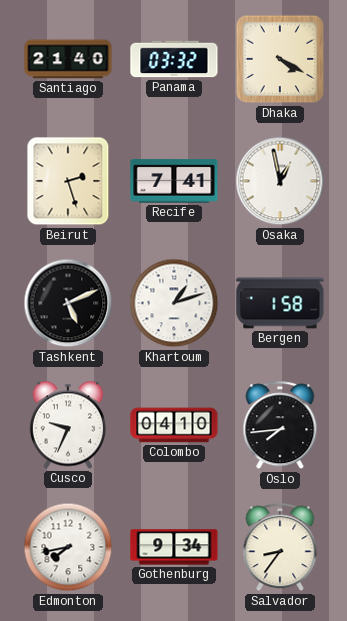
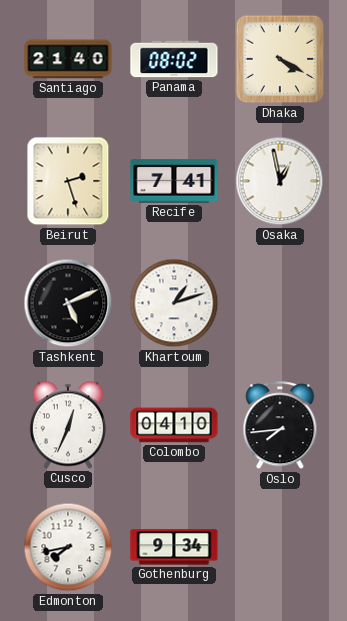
Panama: 03:32 -> 08:02 (174, 59)
Bergen: 1:58 -> none (280, 303)
Cusco: 9:34 -> 12:34 (68, 425)
Salvador: 8:36 -> none (280, 548)
